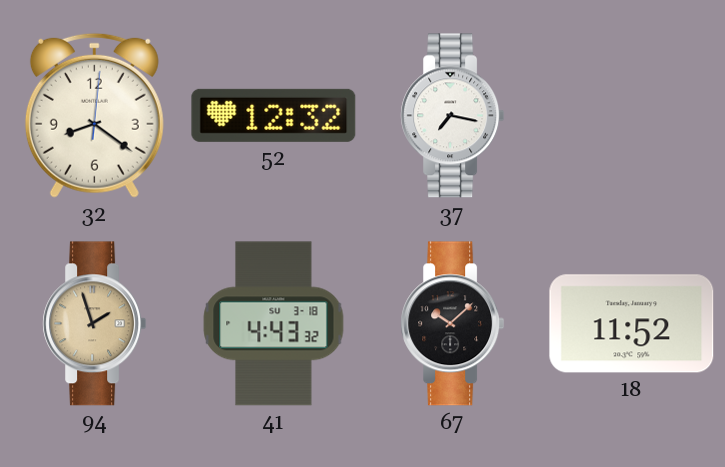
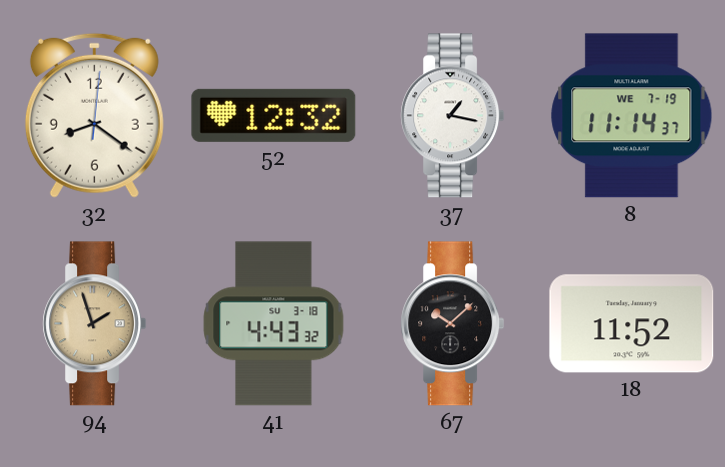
37: 7:17 -> 1:17 (453, 116)
8: none -> 11:14 (632, 116)
